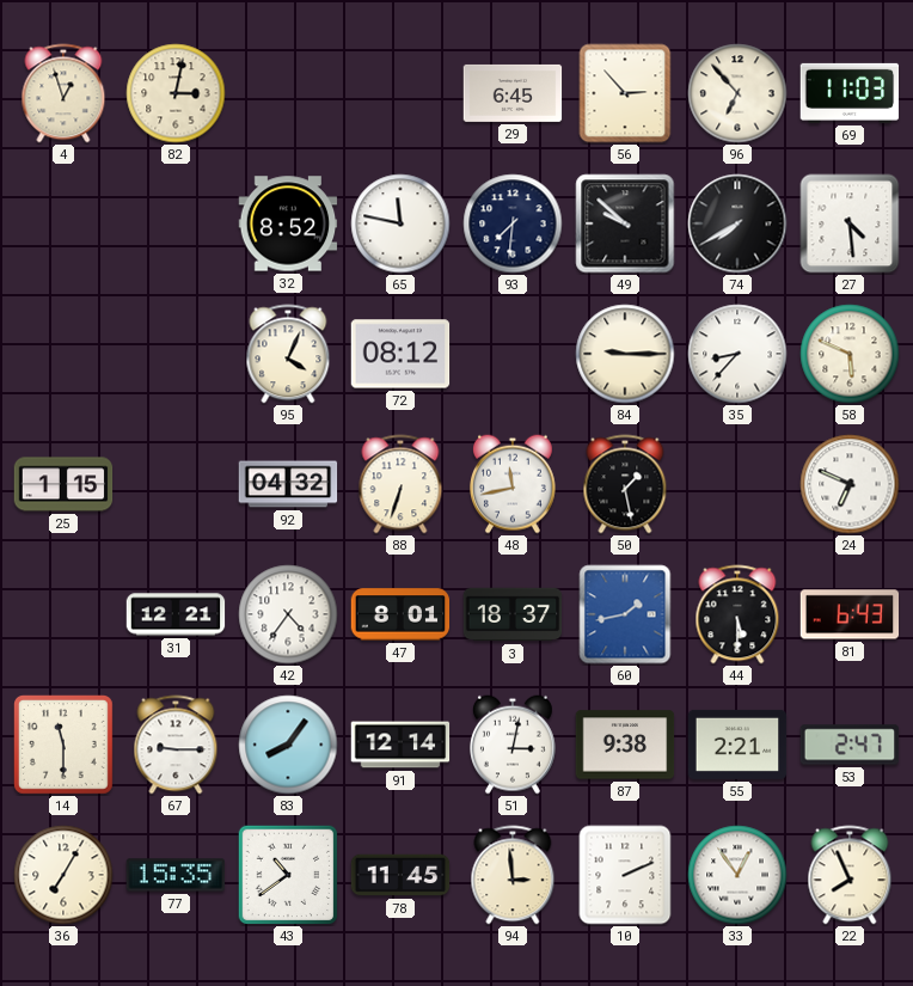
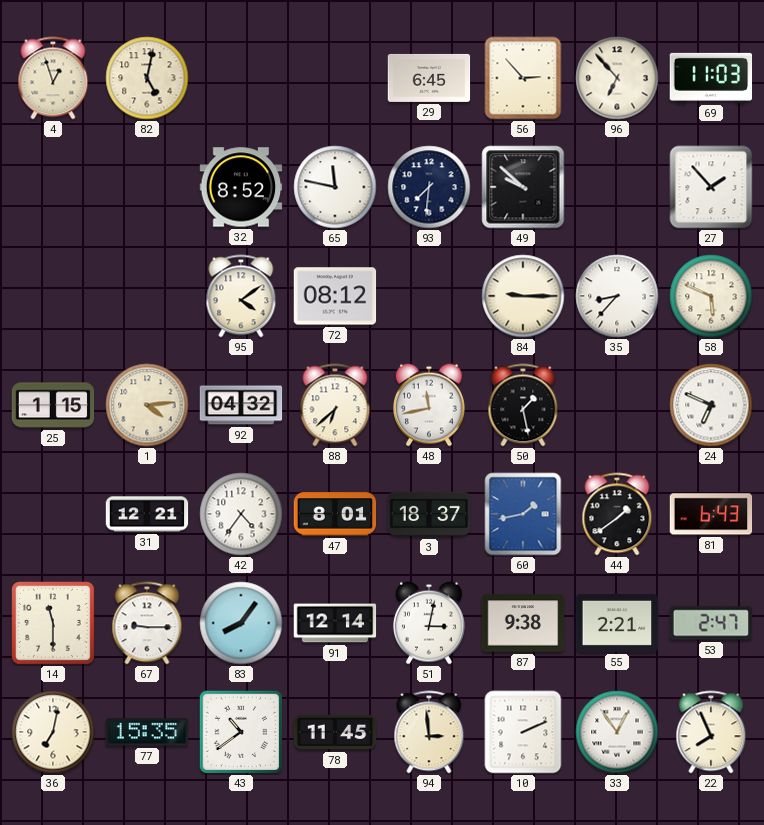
82: 3:02 -> 5:02 (147, 78)
74: 7:40 -> none (737, 223)
27: 4:29 -> 1:53 (711, 187)
95: 4:04 -> 4:09 (241, 296)
1: none -> 4:14 (147, 405)
88: 6:33 -> 6:38 (335, 405)
44: 5:30 -> 1:39 (617, 514)
36: 7:05 -> 7:02 (53, 732)
